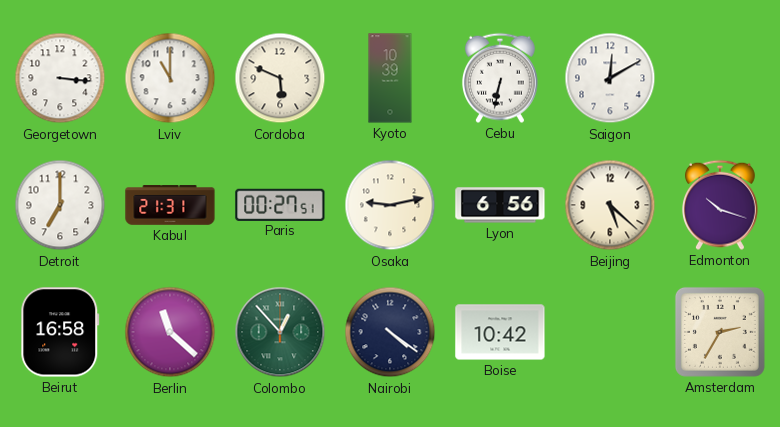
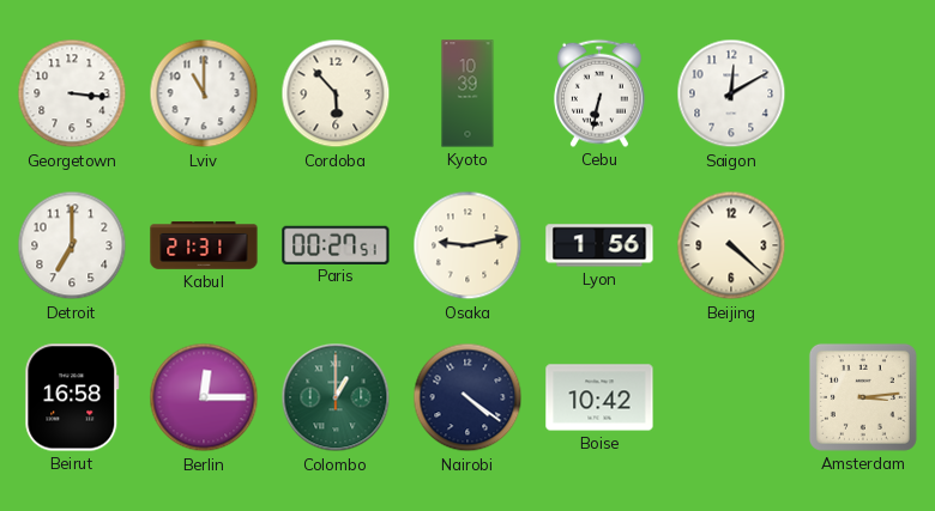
Cordoba: 5:49 -> 5:53 (336, 93)
Lyon: 6:56 -> 1:56 (599, 245)
Beijing: 5:22 -> 4:22 (731, 245)
Edmonton: 10:18 -> none (720, 205)
Berlin: 11:22 -> 12:15 (204, 397)
Colombo: 12:53 -> 1:00 (336, 397)
Amsterdam: 2:35 -> 3:14 (863, 397)
